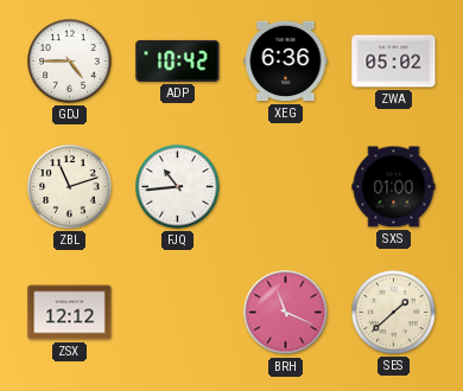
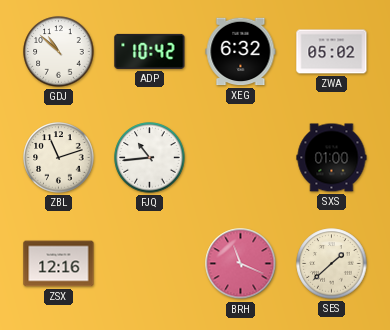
GDJ: 4:45 -> 10:52 (59, 52)
XEG: 6:36 -> 6:32 (241, 52)
ZSX: 12:12 -> 12:16 (59, 264)
